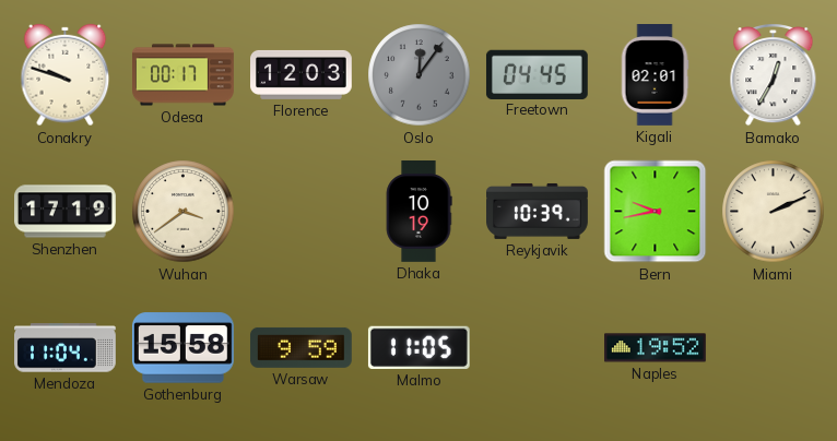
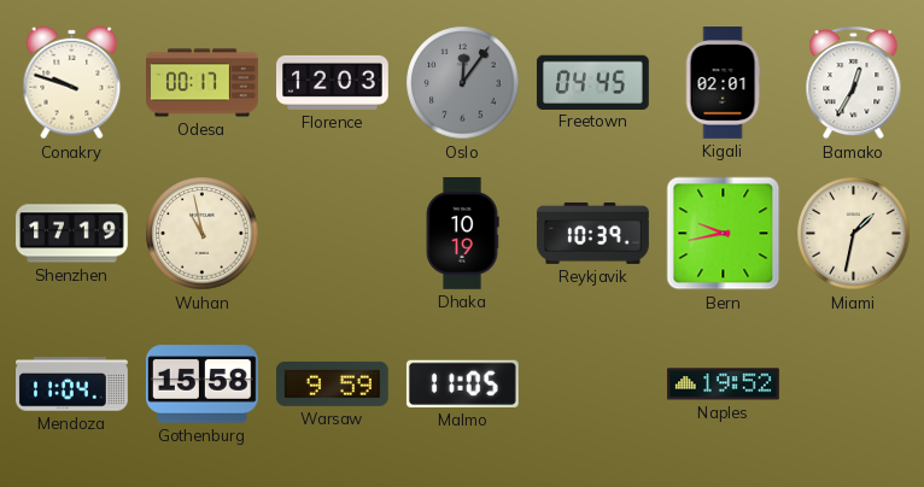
Wuhan: 3:39 -> 10:58 (203, 234)
Miami: 2:11 -> 1:32 (854, 234)
